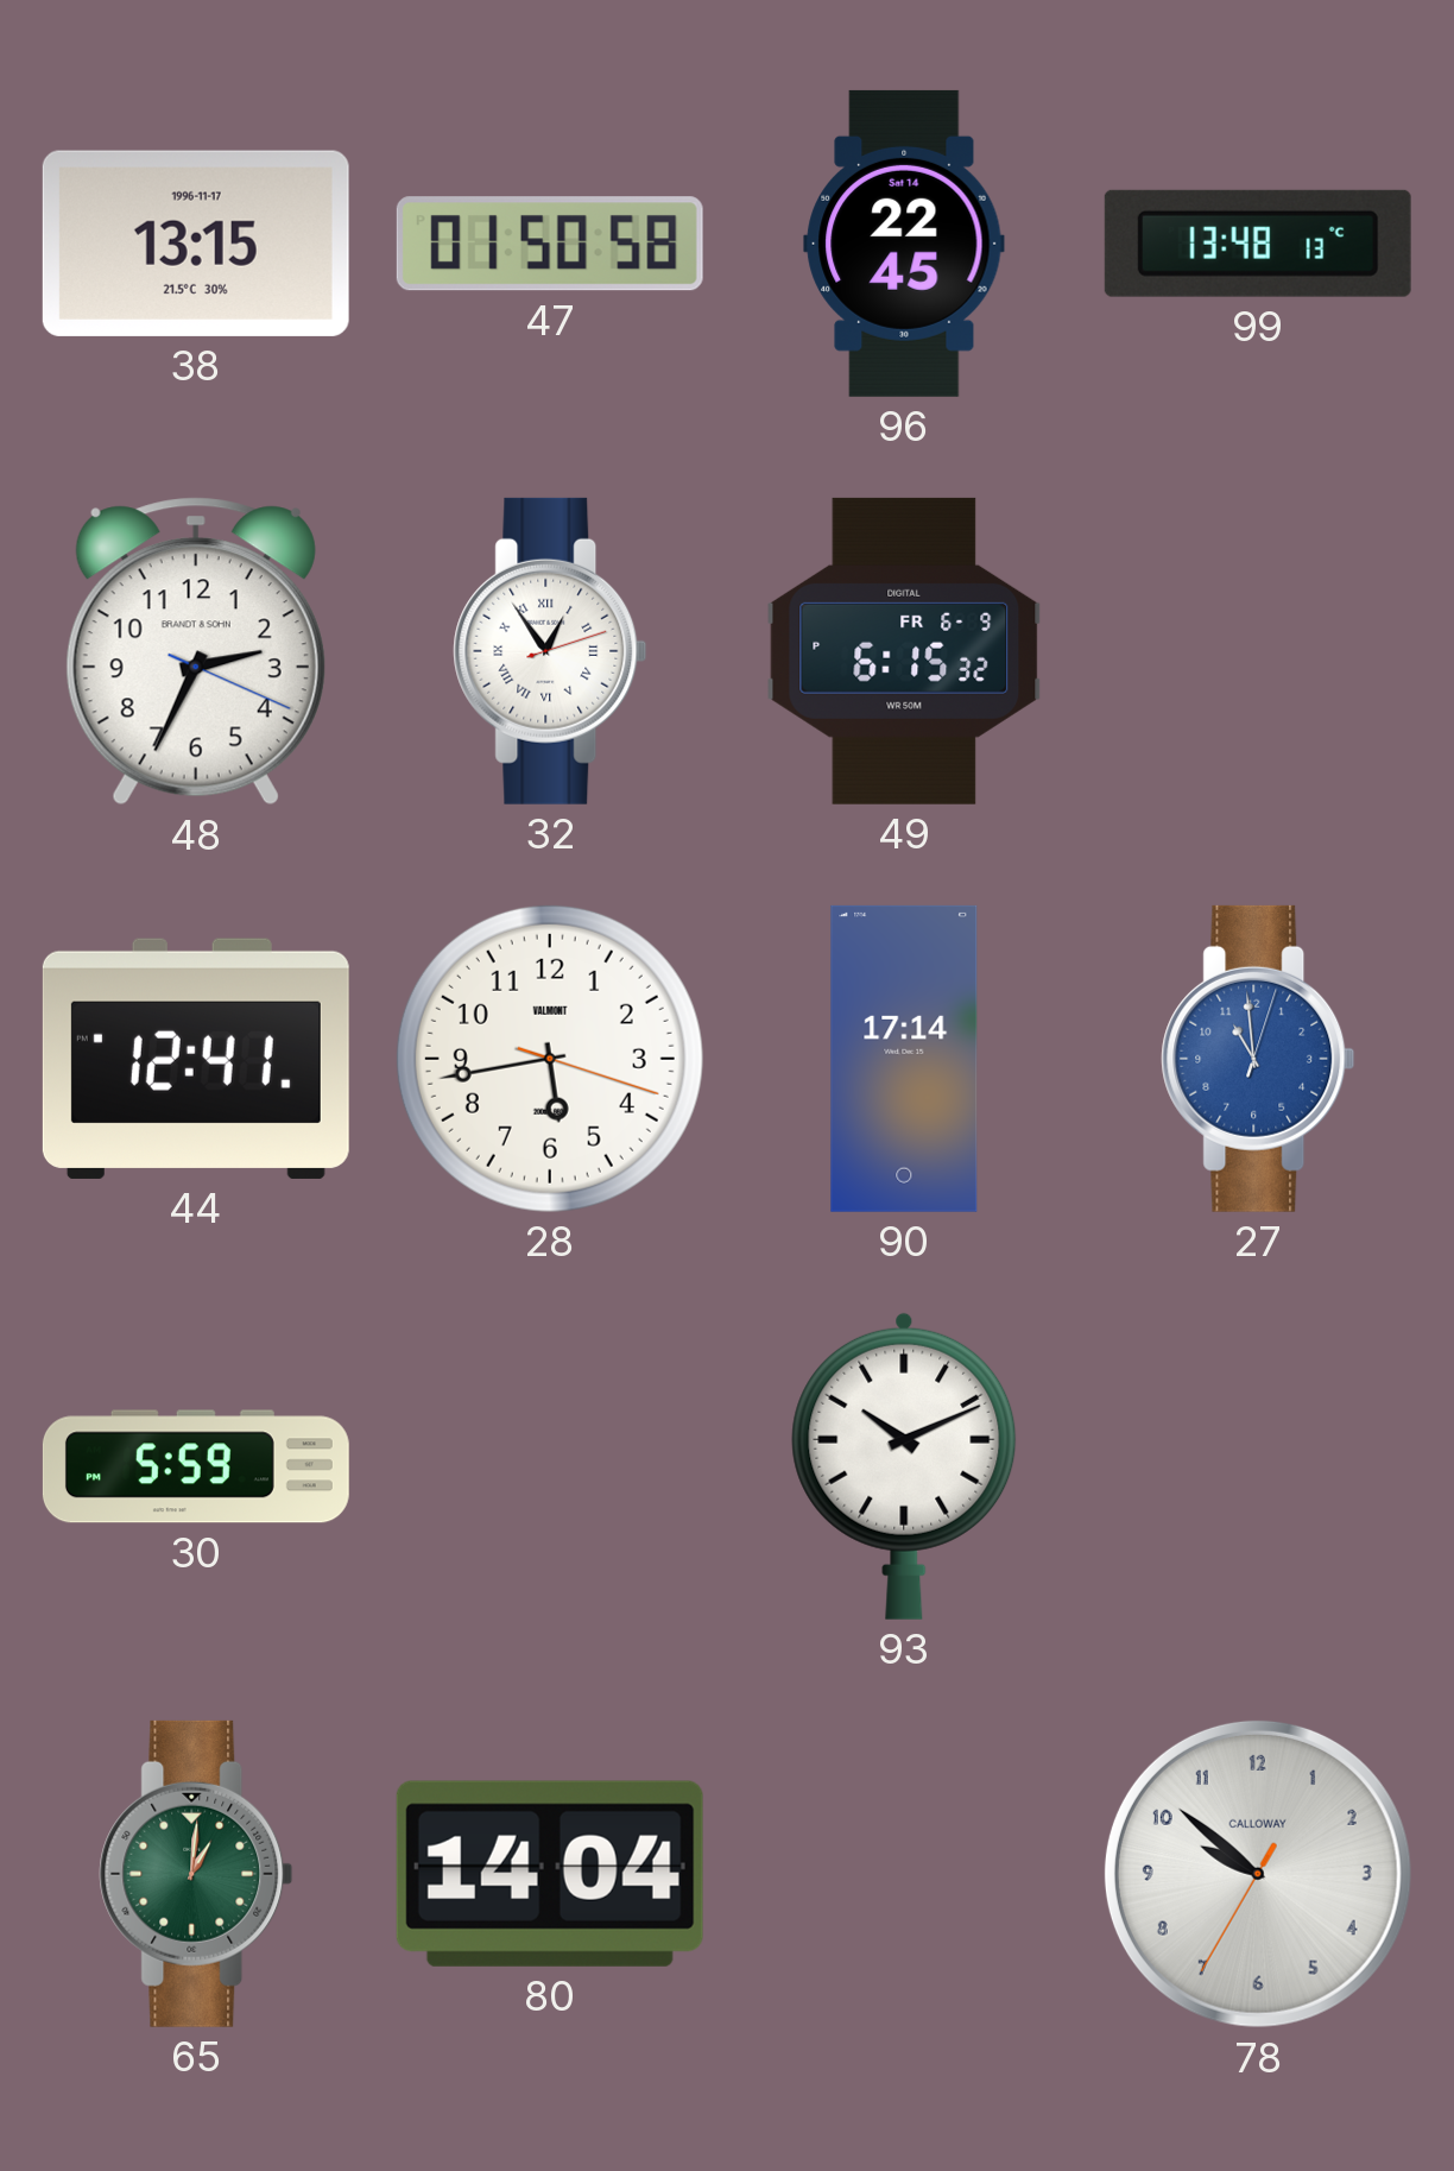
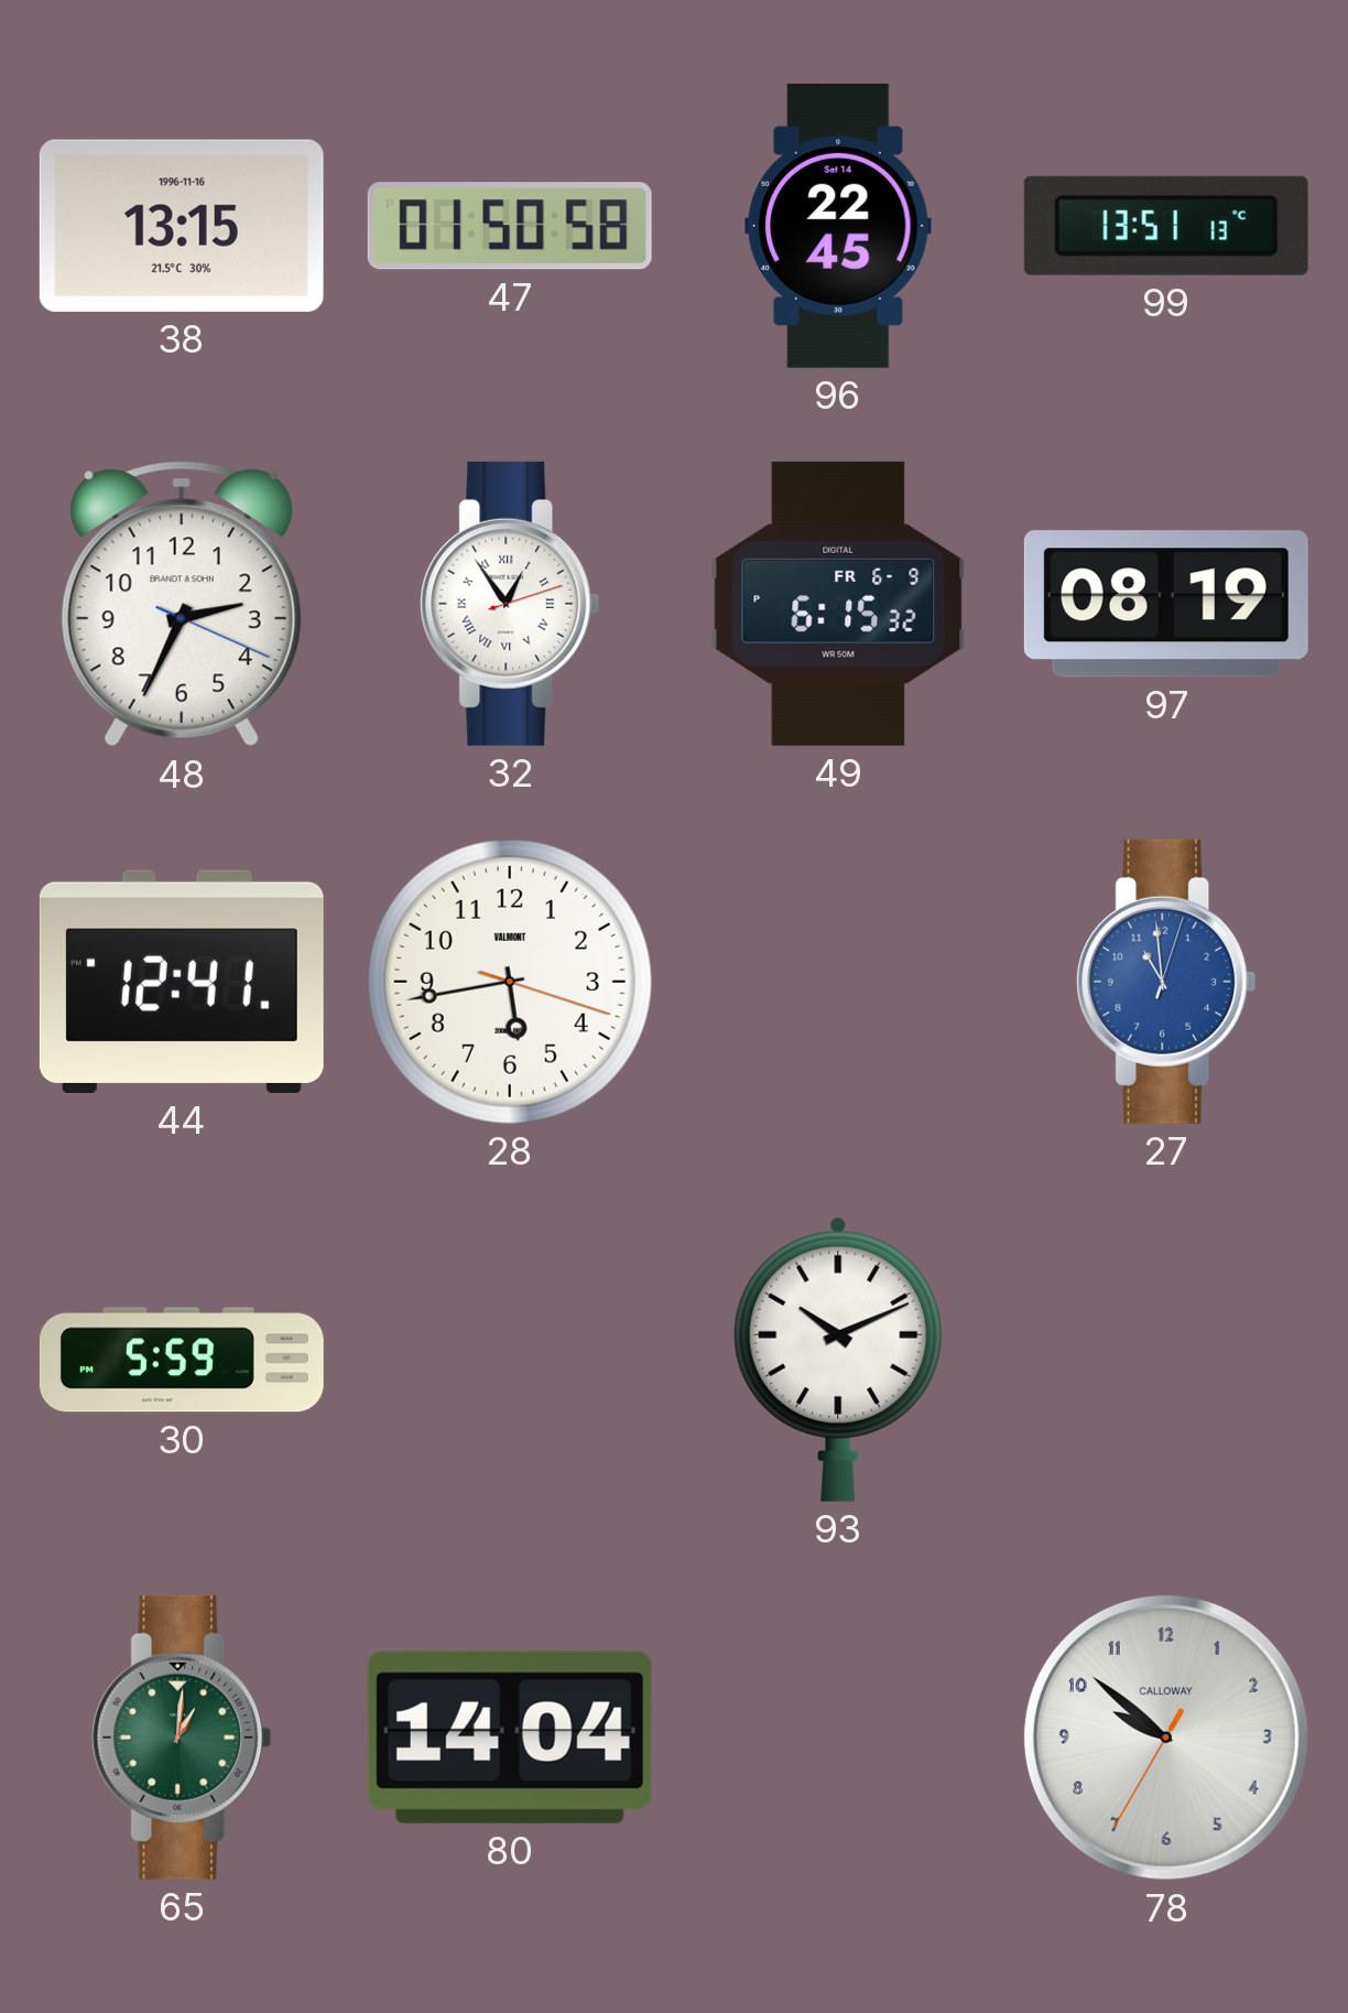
38 date: 1996-11-17 -> 1996-11-16 (182, 226)
99: 13:48 -> 13:51 (1166, 226)
97: none -> 08:19 (1166, 604)
90: 17:14 -> none (904, 1059)
